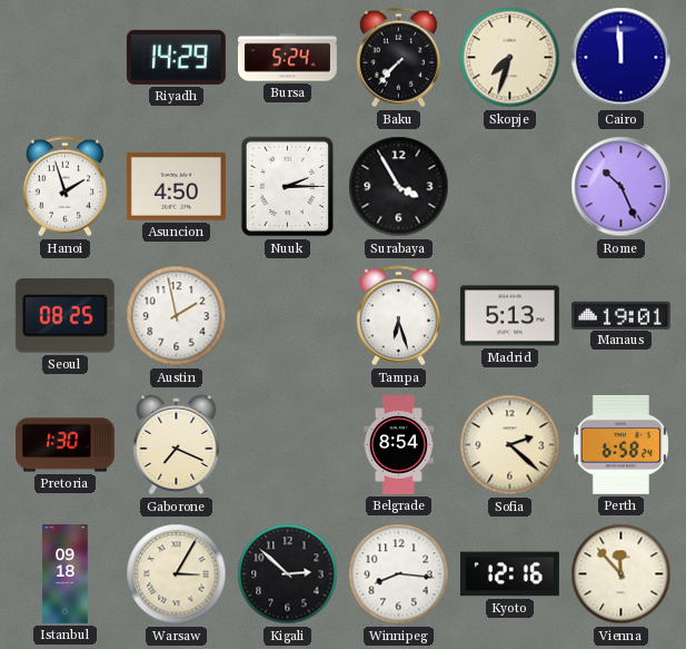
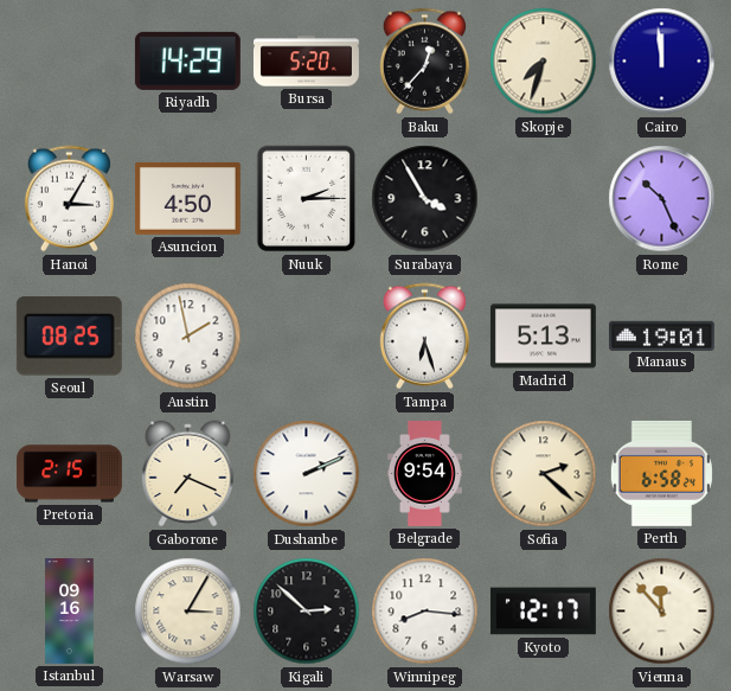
Bursa: 5:24 -> 5:20 (307, 62)
Baku: 7:37 -> 12:37 (424, 62)
Hanoi: 1:57 -> 3:05 (69, 199)
Pretoria: 1:30 -> 2:15 (70, 474)
Dushanbe: none -> 2:11 (307, 474)
Belgrade: 8:54 -> 9:54 (424, 474)
Istanbul: 09:18 -> 09:16 (70, 612)
Kyoto: 12:16 -> 12:17 (543, 612)
